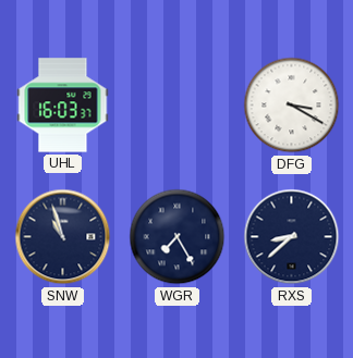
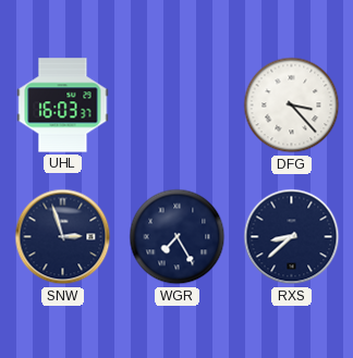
DFG: 3:20 -> 3:23 (292, 106)
SNW: 10:57 -> 2:57 (63, 237)
